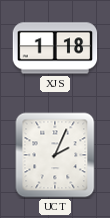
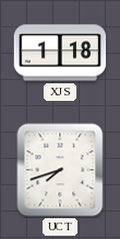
UCT: 2:04 -> 7:42 (60, 170)
